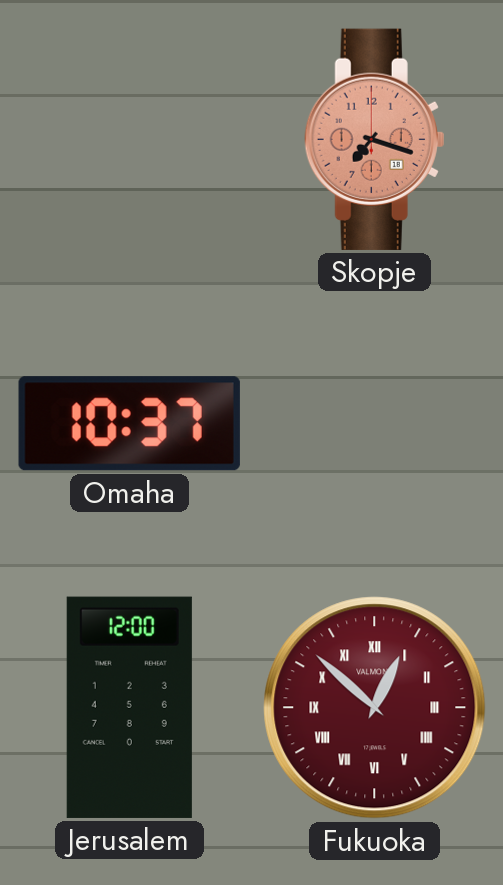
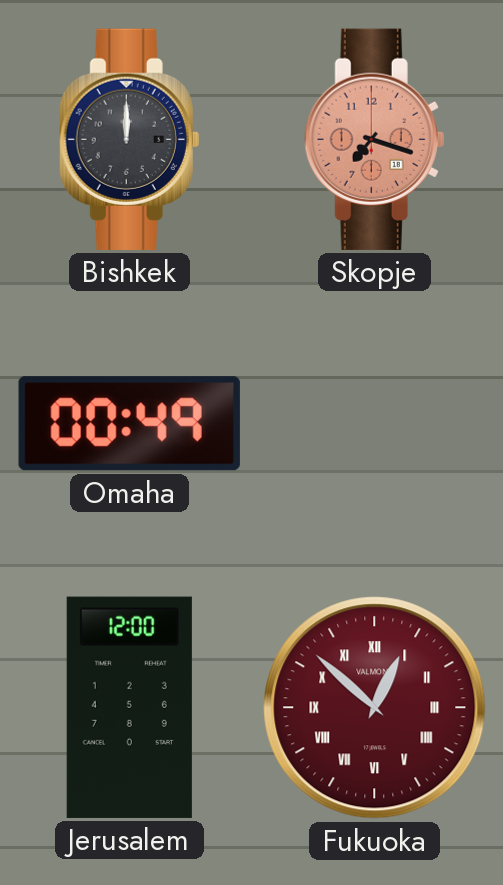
Bishkek: none -> 12:00 (130, 139)
Omaha: 10:37 -> 00:49 (129, 424)
